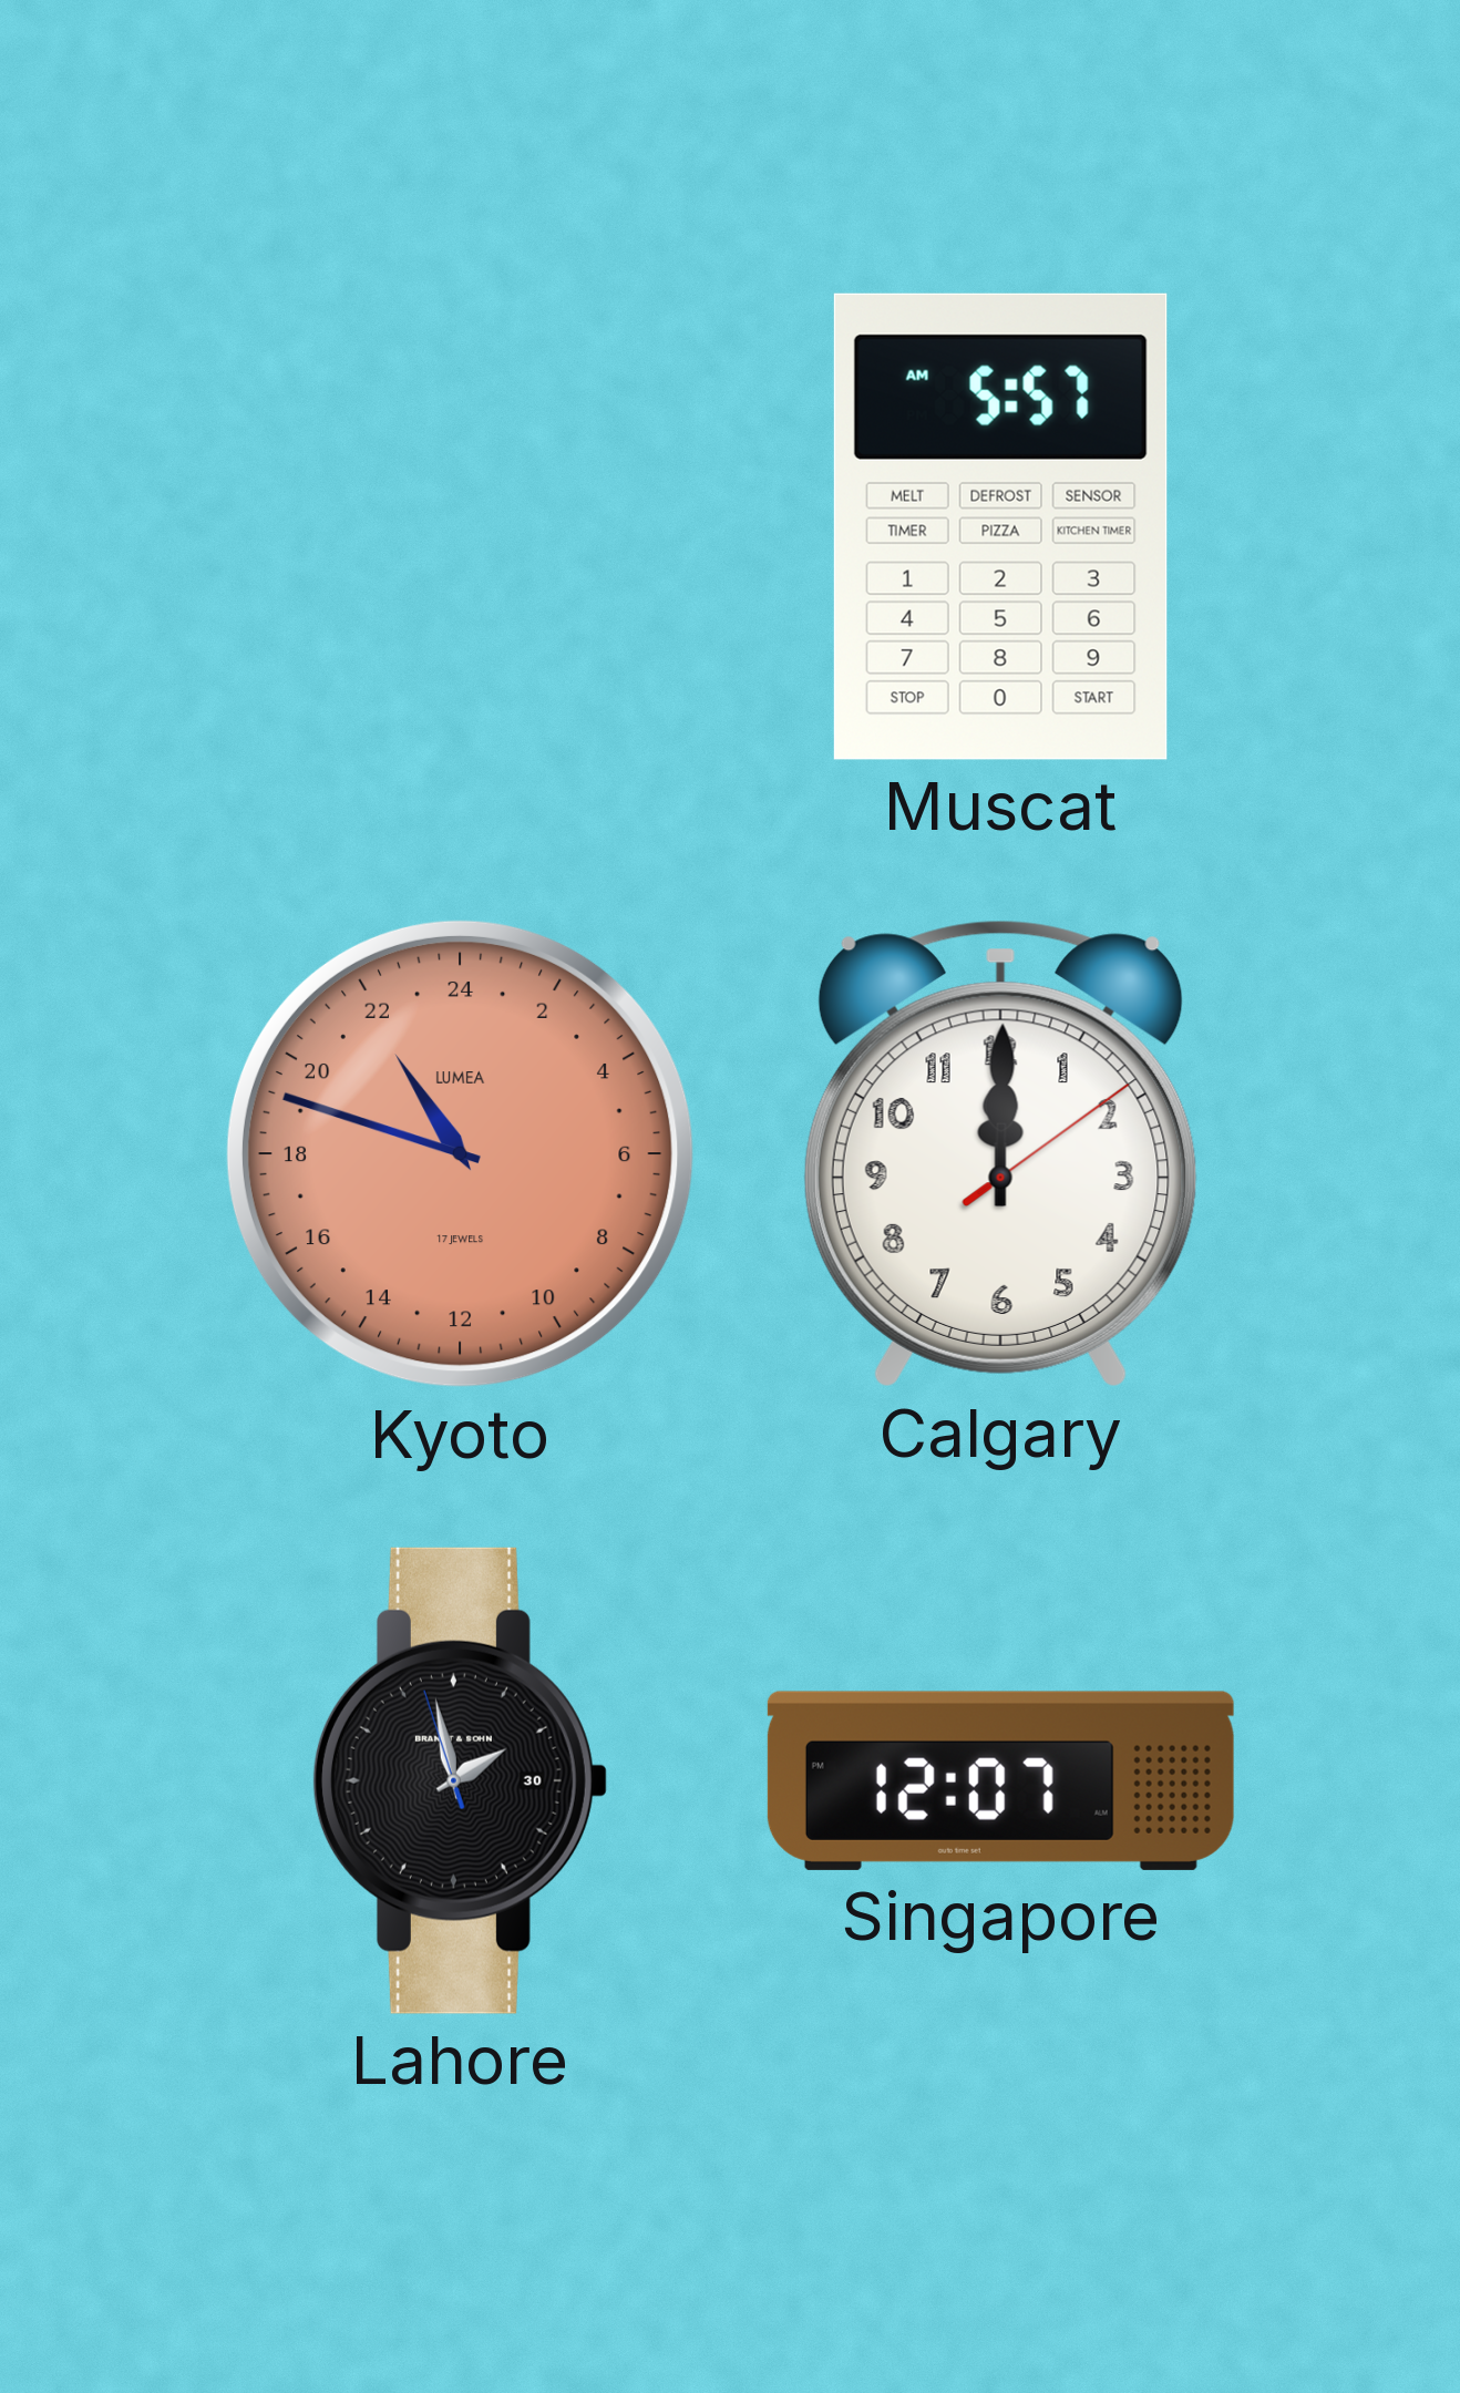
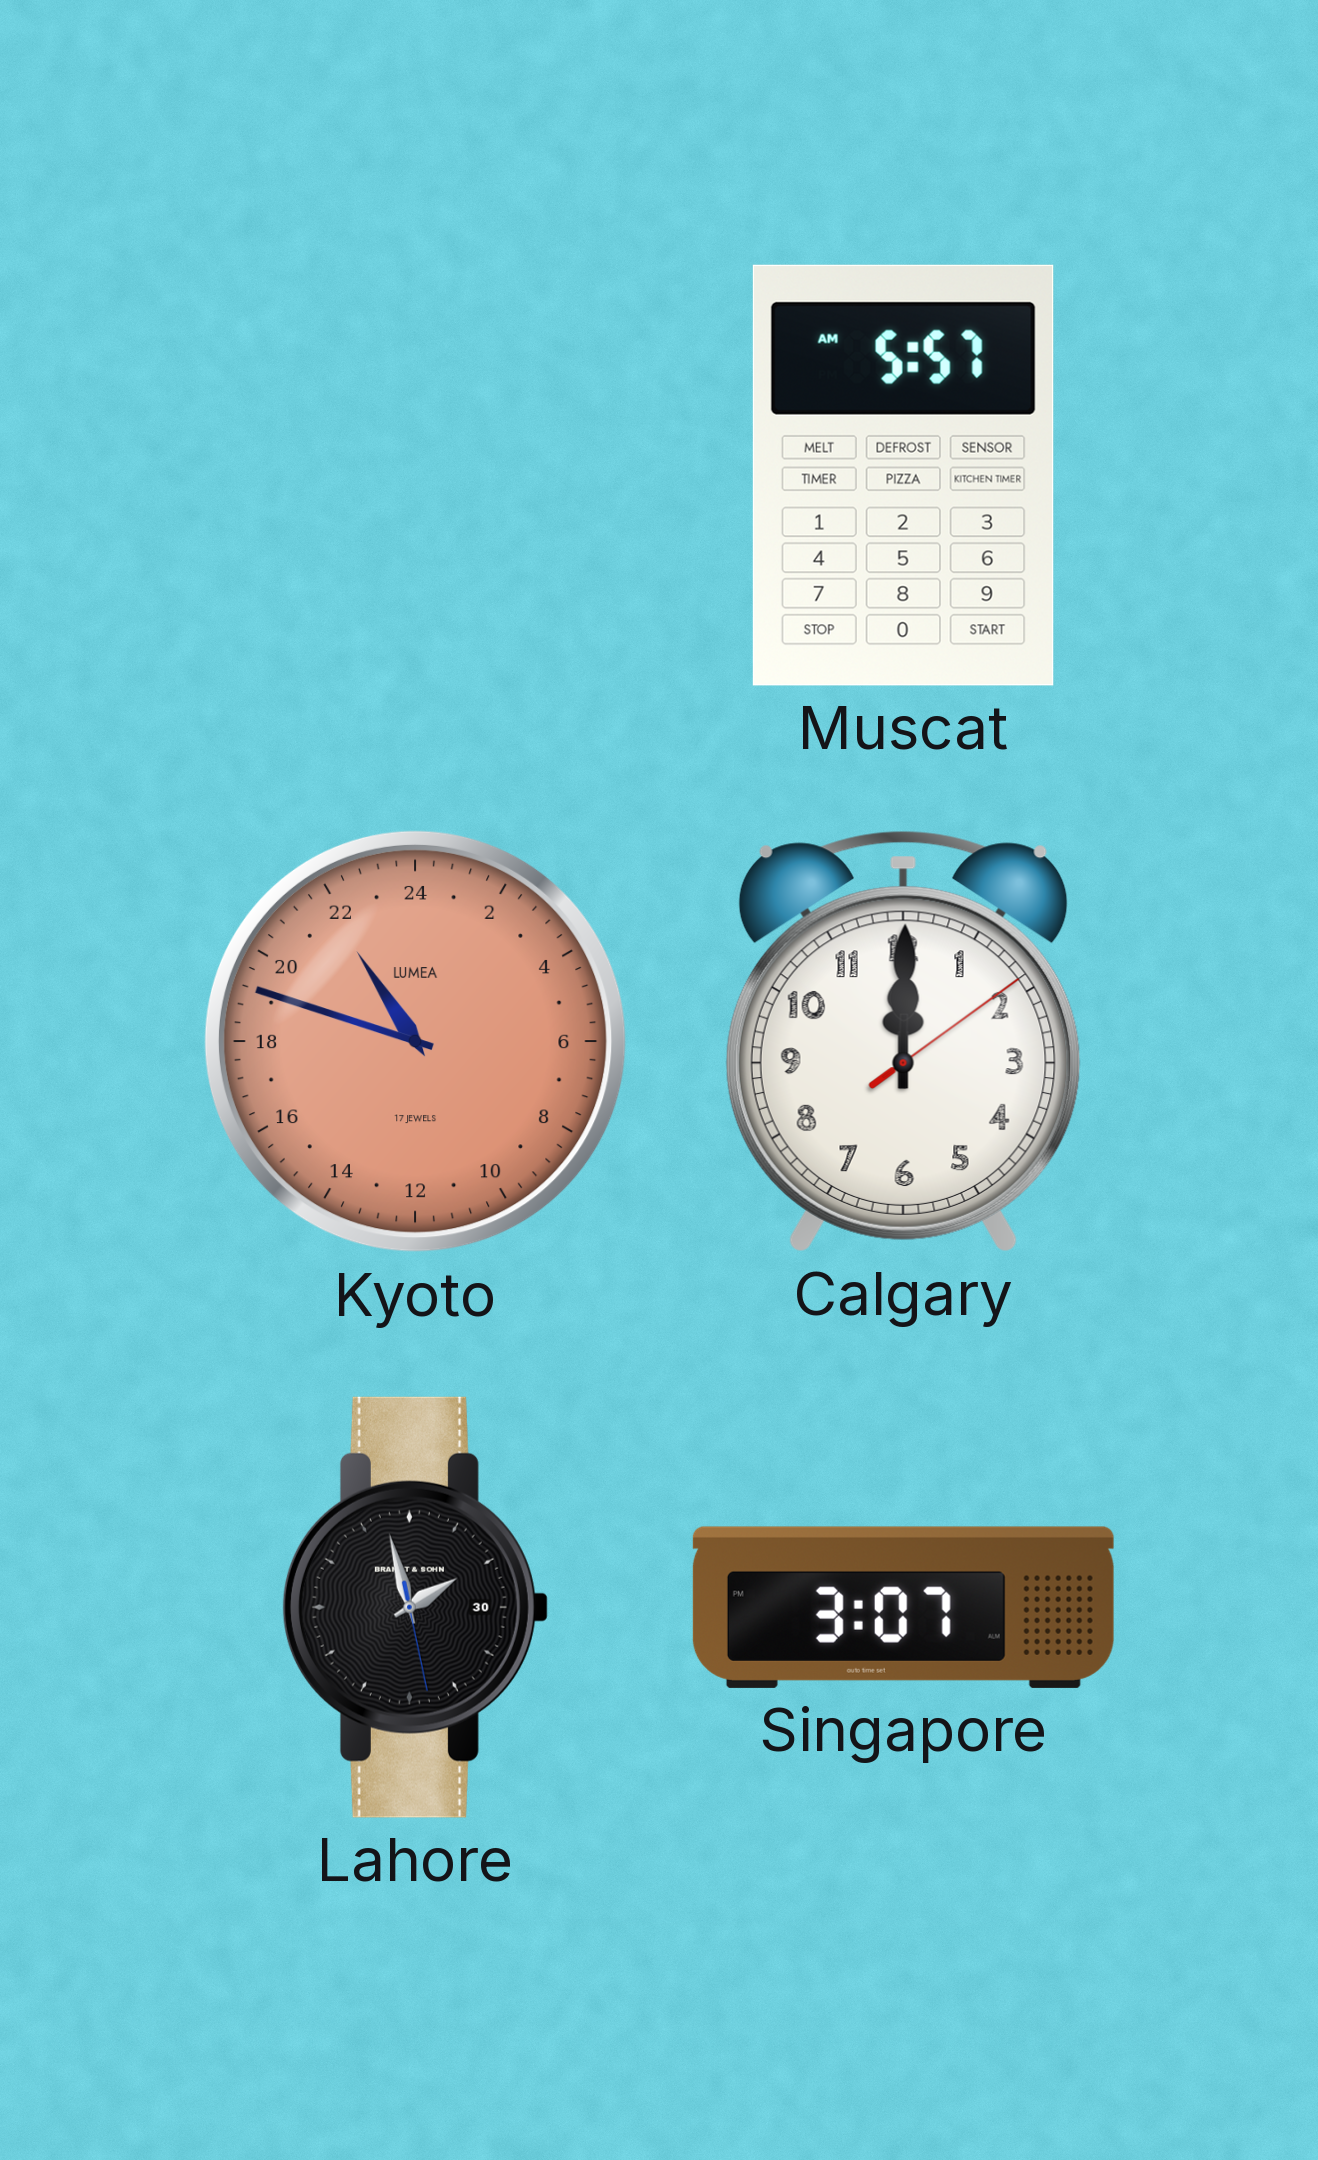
Lahore: 1:57:57 -> 1:57:28 (415, 1607)
Singapore: 12:07 -> 3:07 (903, 1607)
